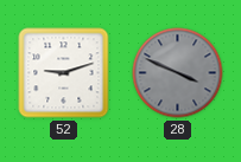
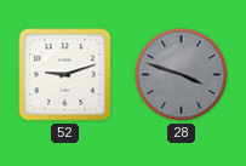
28: 3:49 -> 3:48 (182, 75)
